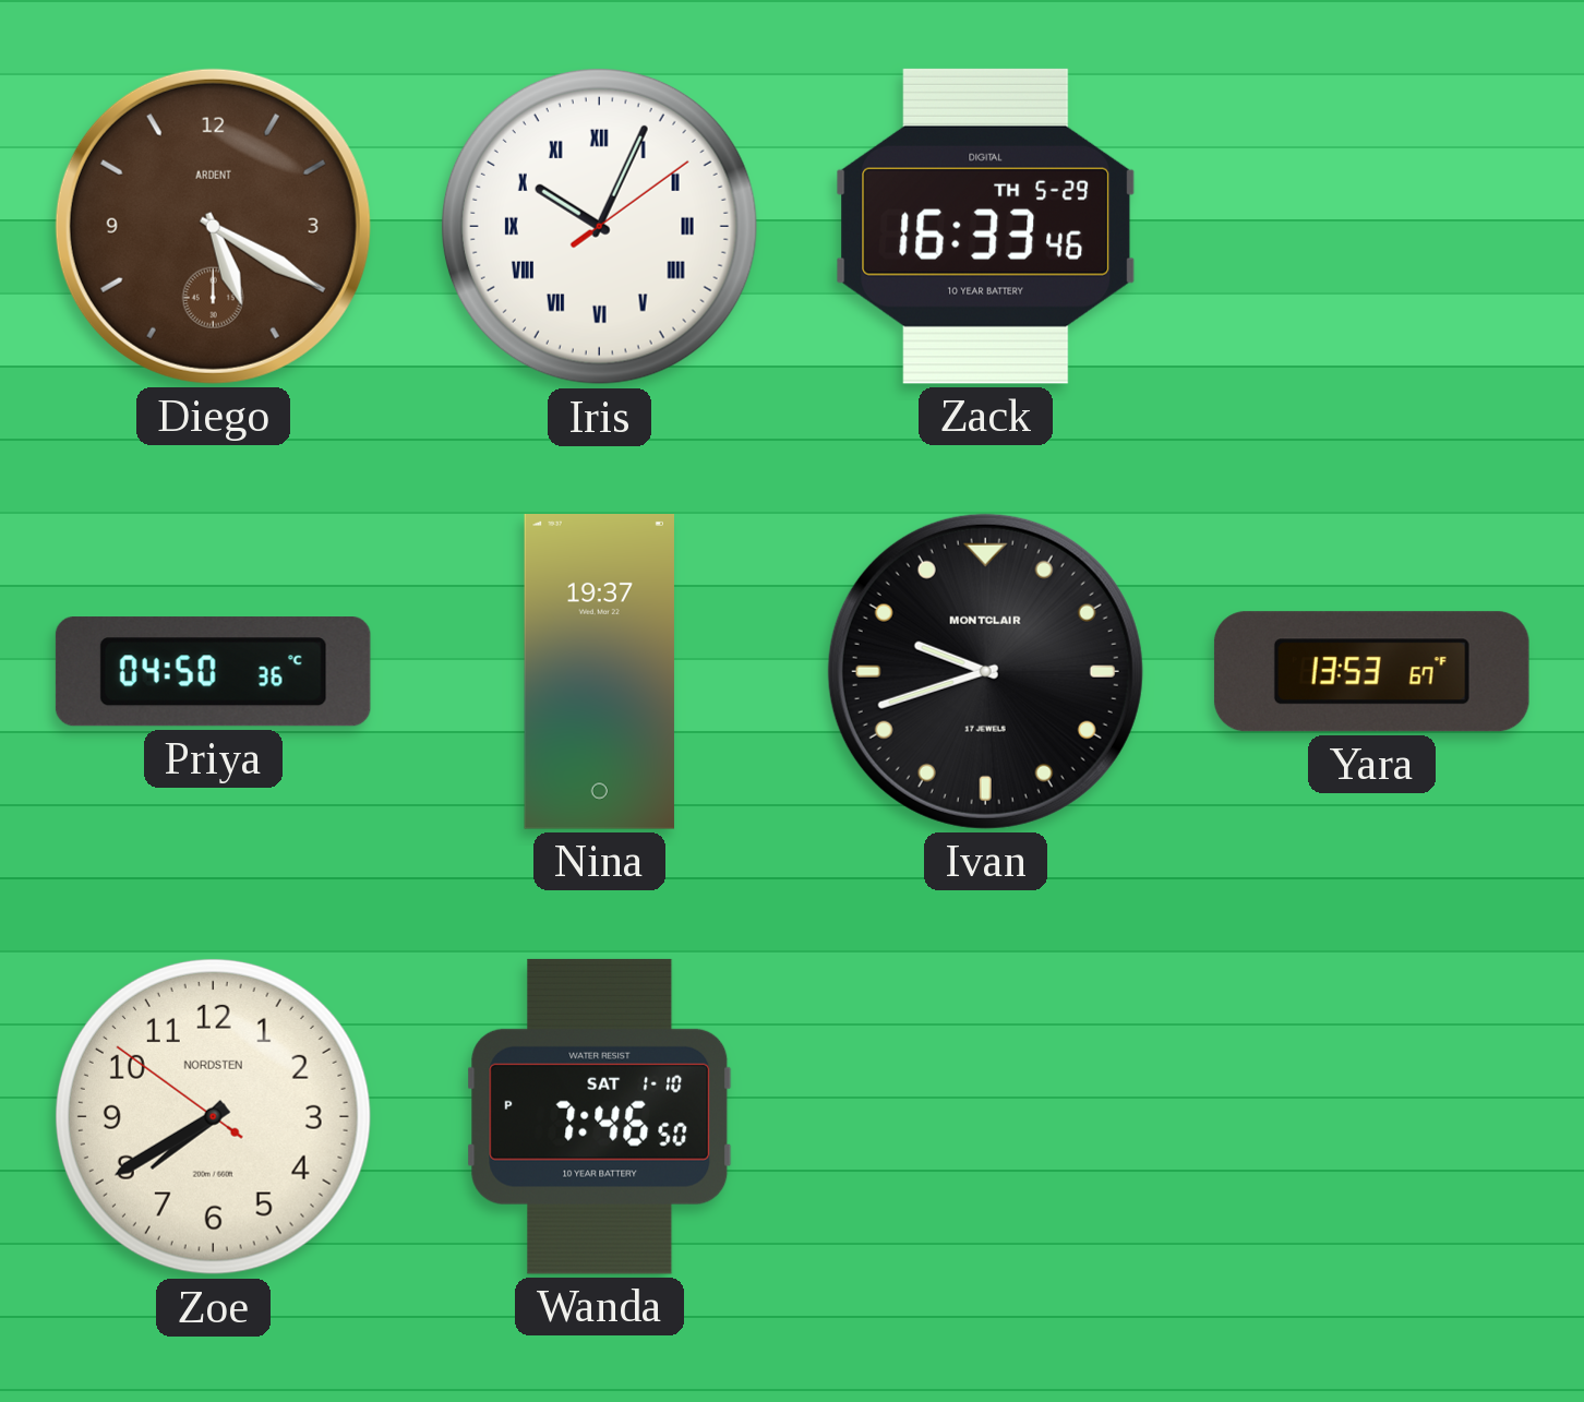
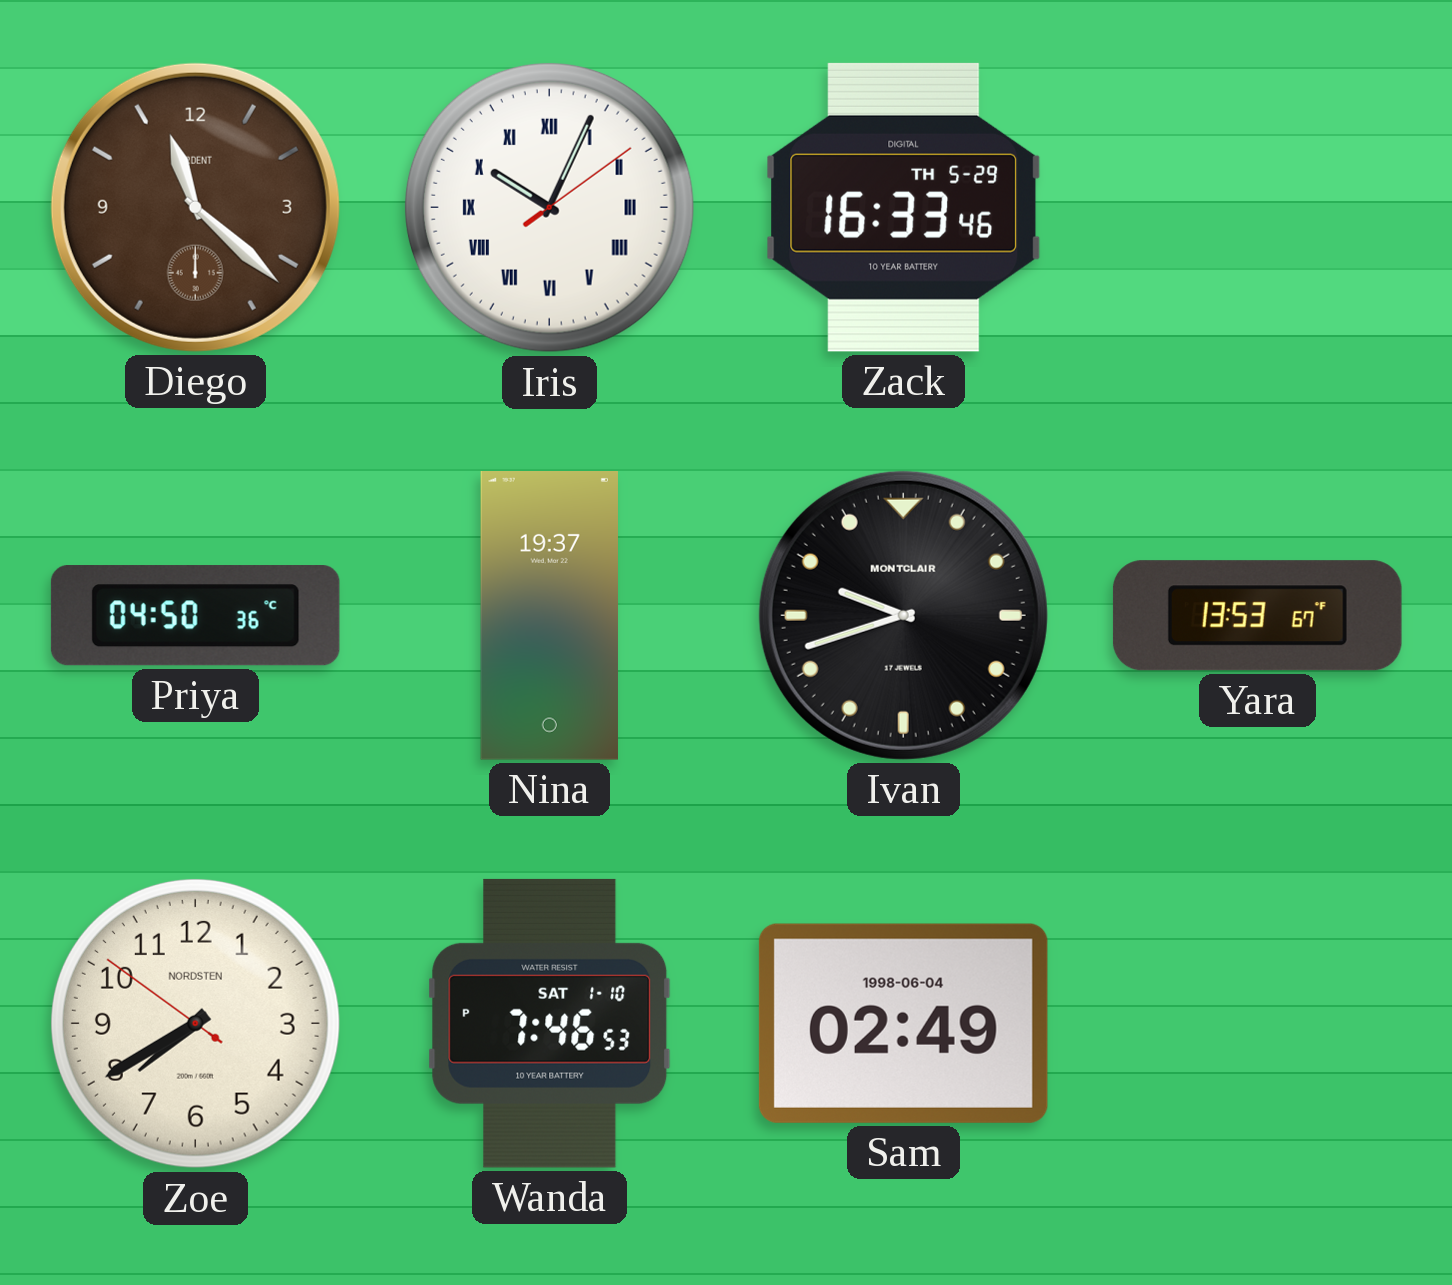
Diego: 5:20 -> 11:22 (195, 207)
Wanda: 7:46:50 PM -> 7:46:53 PM (550, 1023)
Sam: none -> 02:49 (903, 1023)
